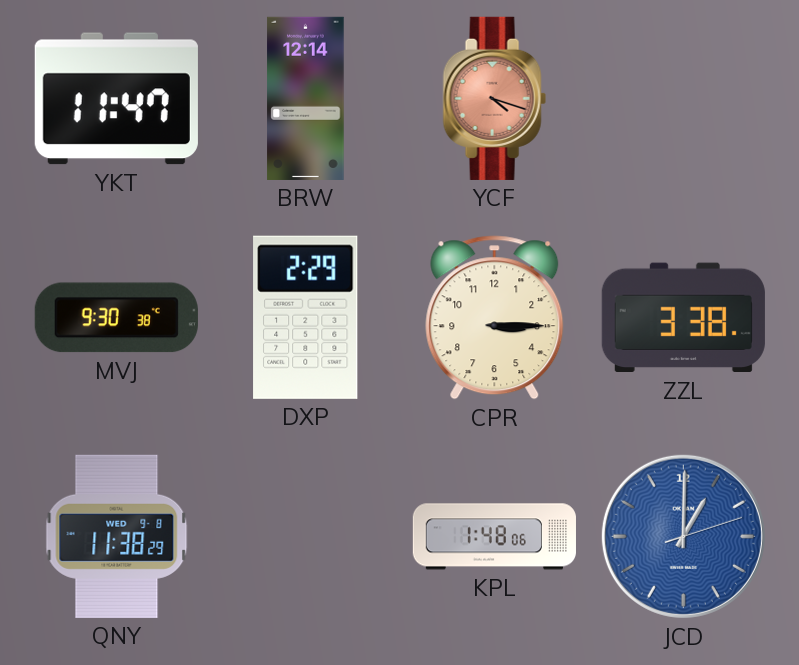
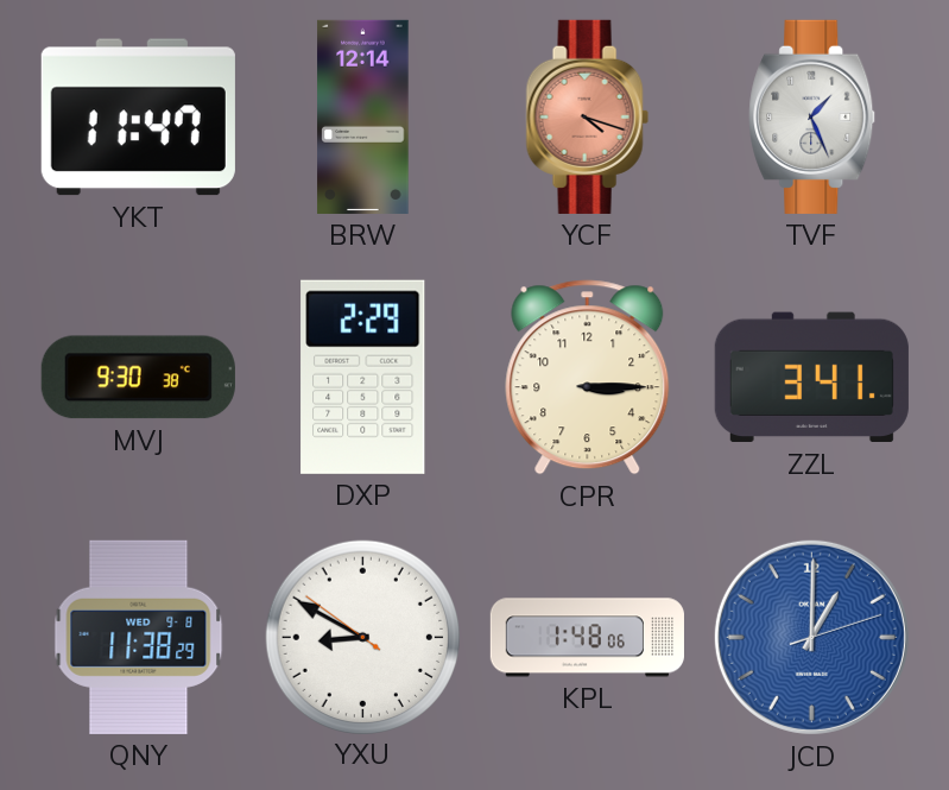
TVF: none -> 1:26 (812, 116)
ZZL: 3:38 -> 3:41 (811, 378)
YXU: none -> 8:49 (362, 637)
